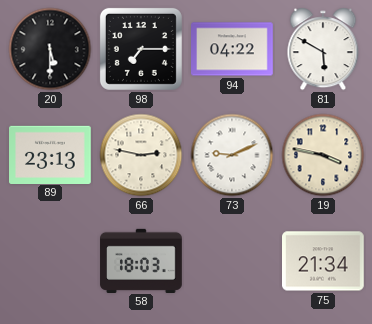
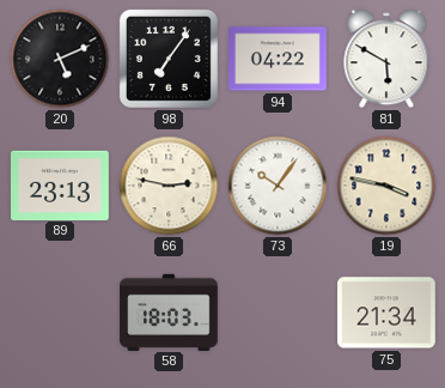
20: 5:30 -> 5:11 (60, 59)
98: 7:15 -> 7:06 (169, 59)
73: 9:11 -> 10:06 (278, 186)
